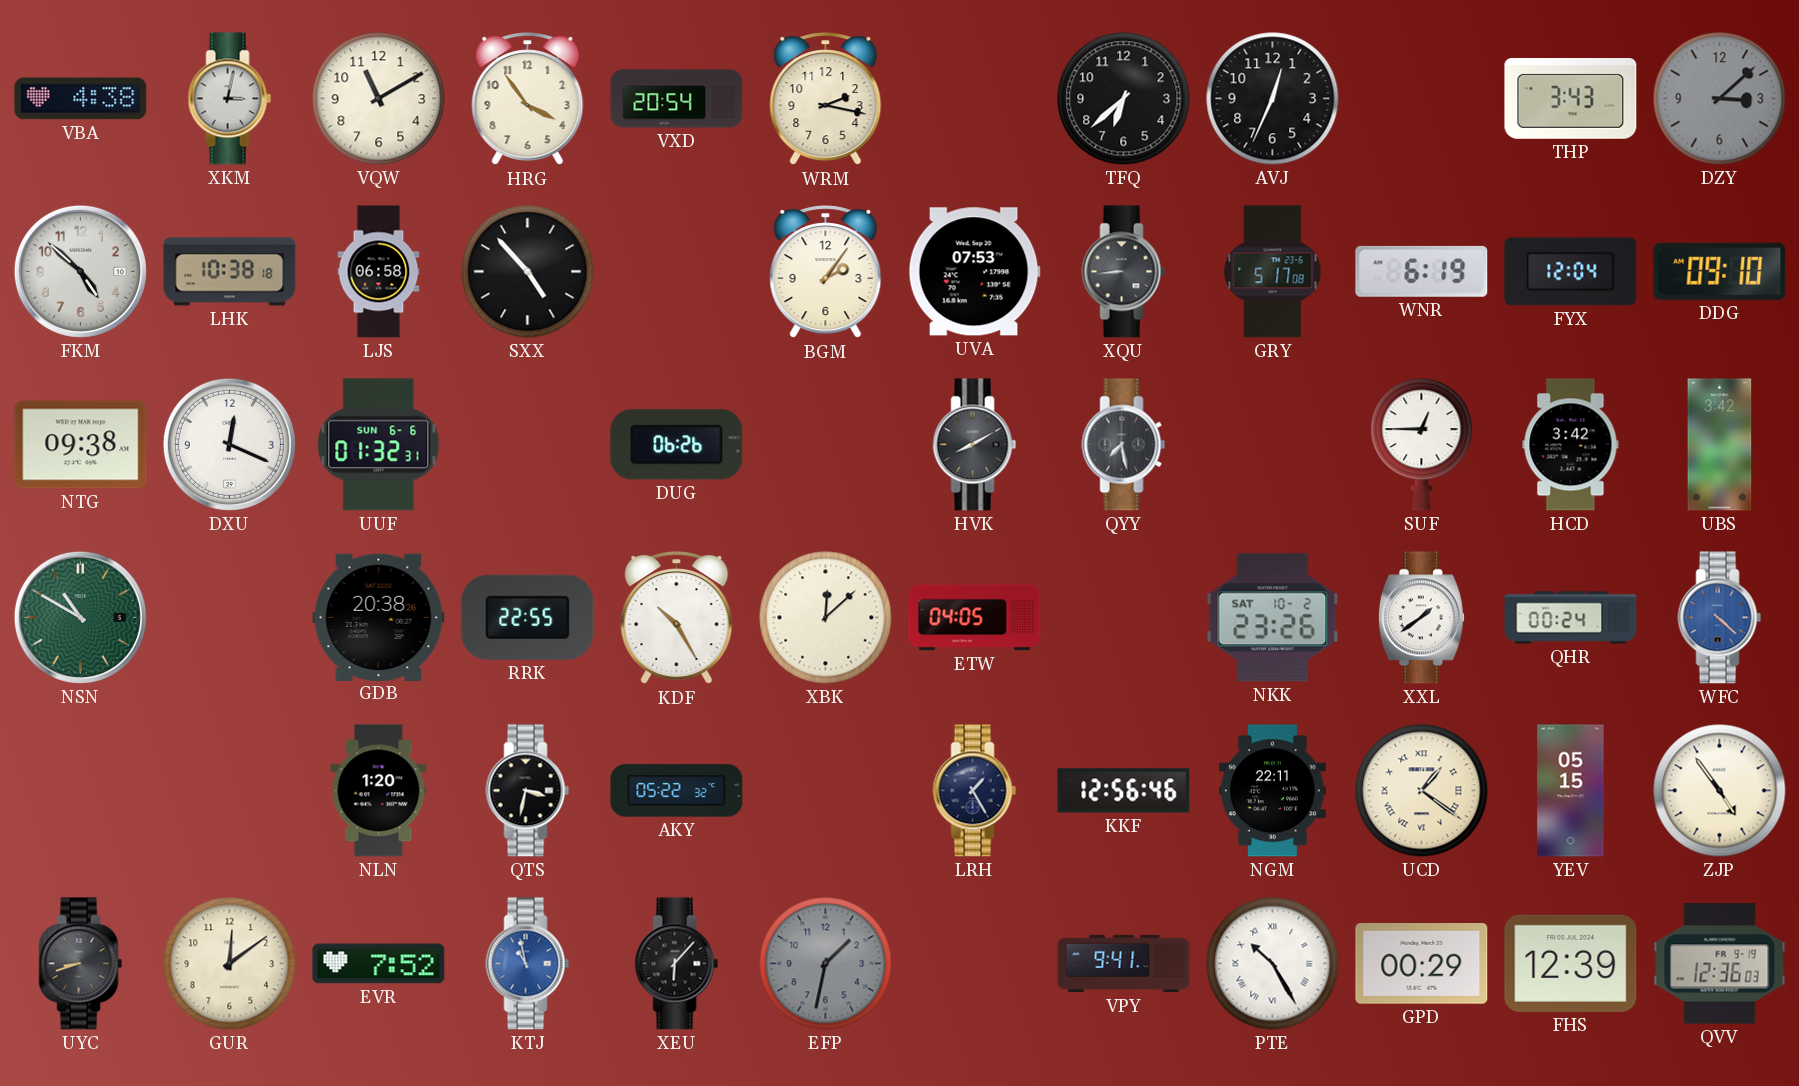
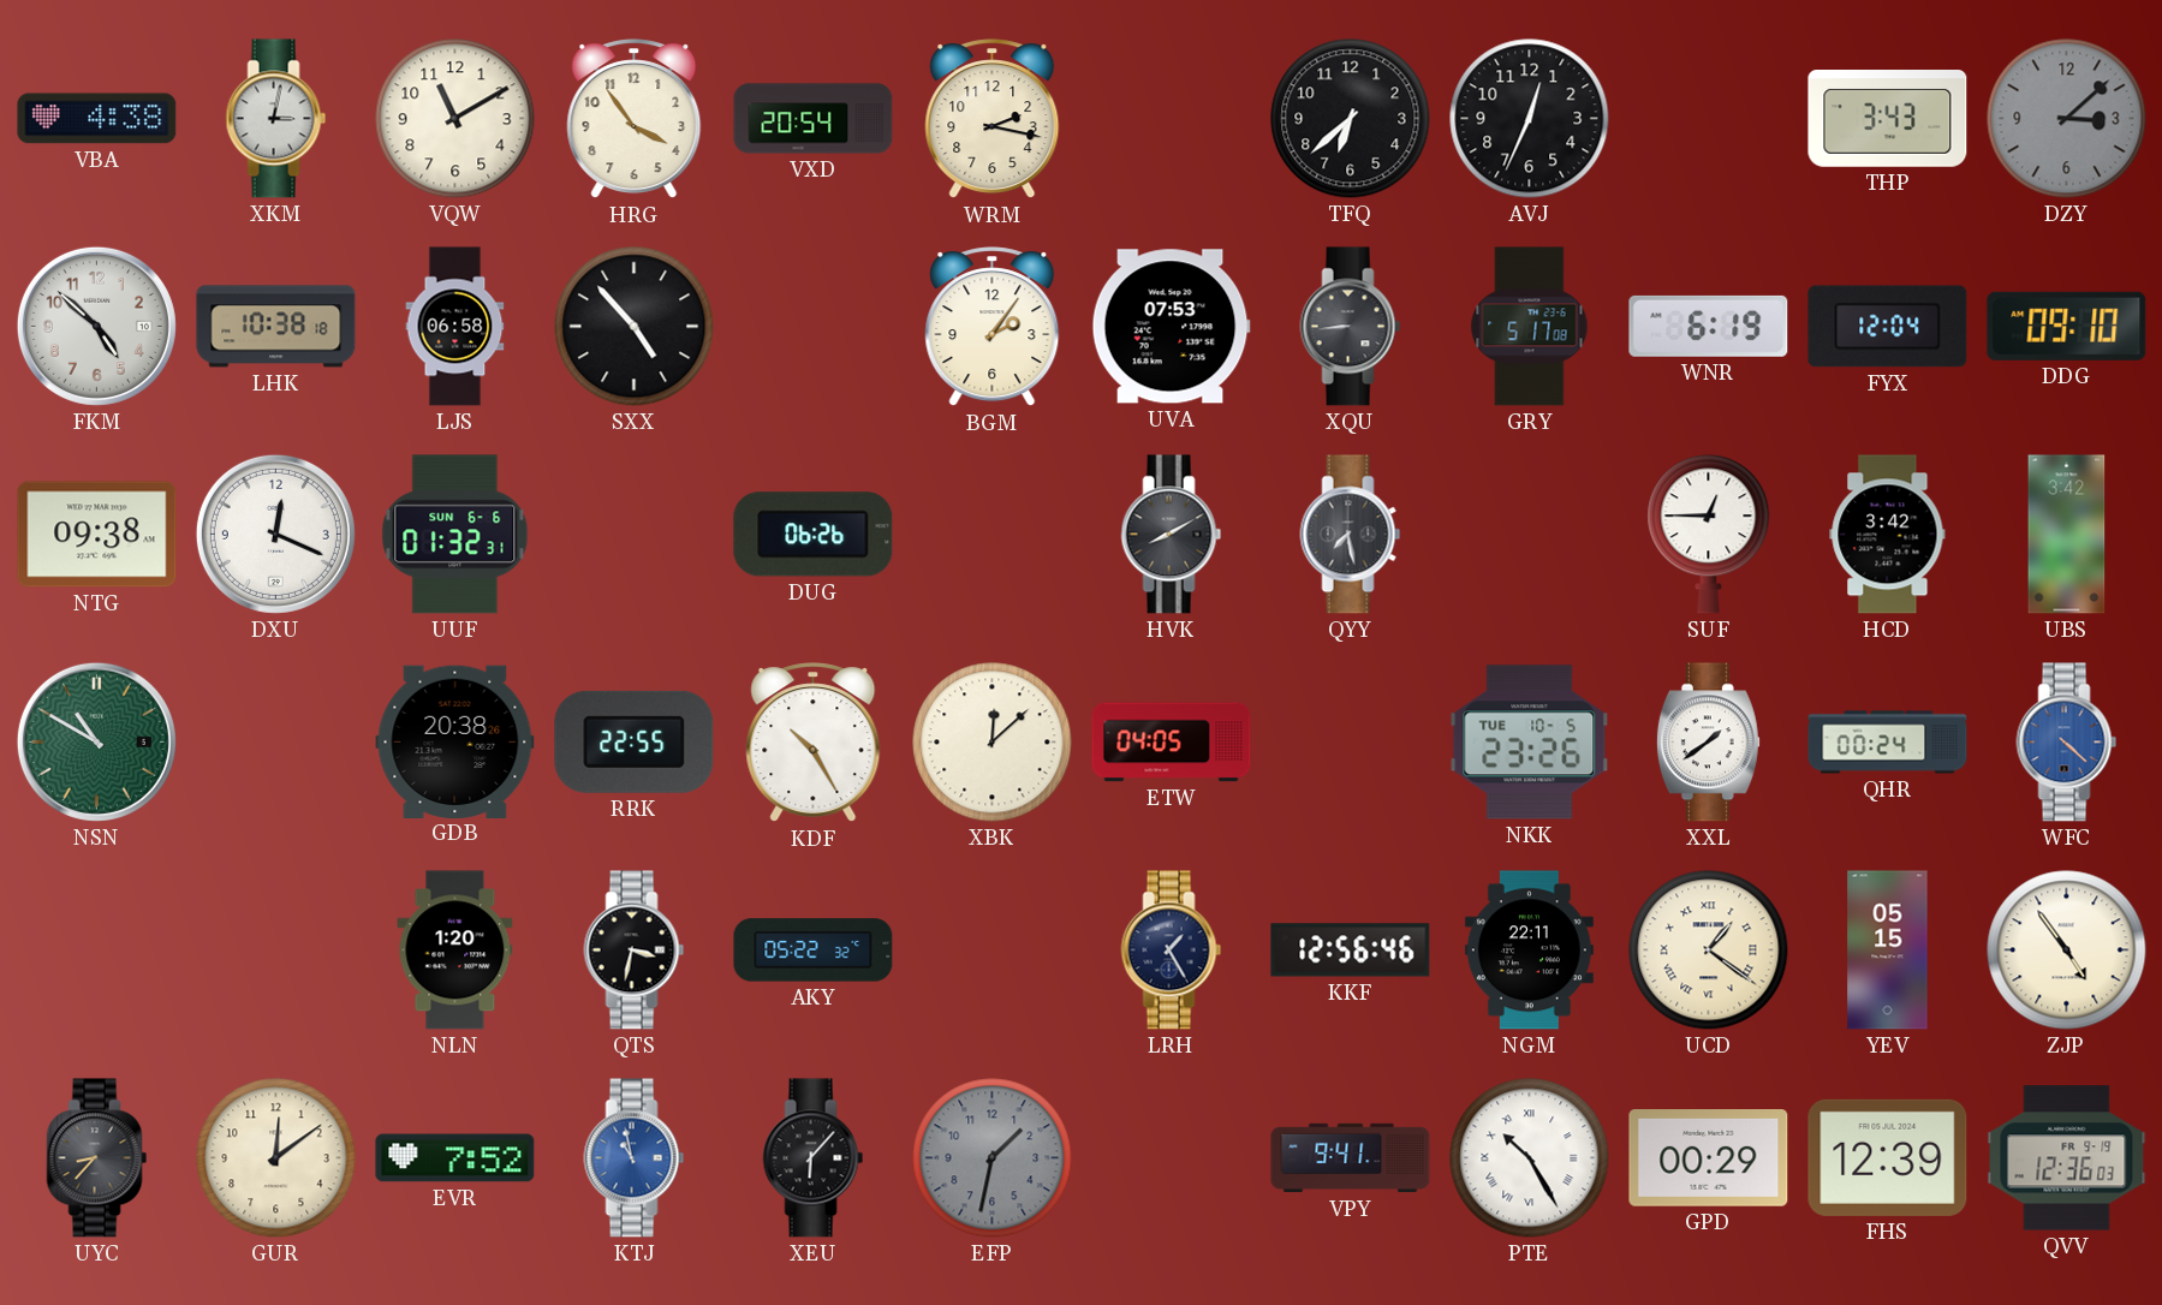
NKK date: SAT 10-2 -> TUE 10-5 (1530, 743)
UYC: 8:42 -> 8:37 (97, 1158)
